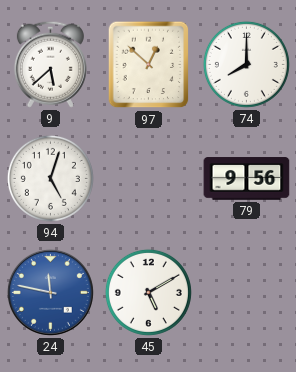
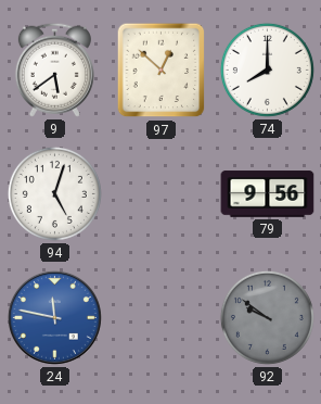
9: 5:38 -> 5:39 (54, 70)
45: 5:10 -> none (148, 292)
92: none -> 9:51 (267, 317)
